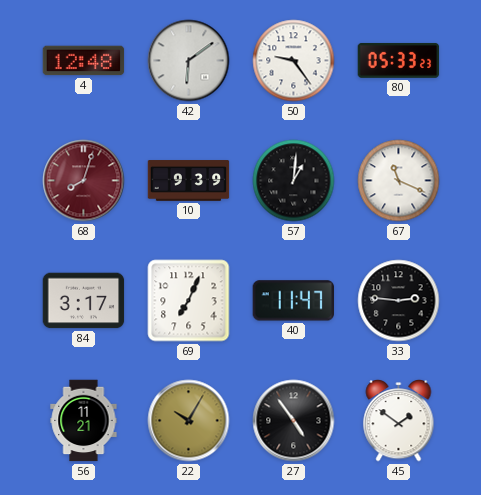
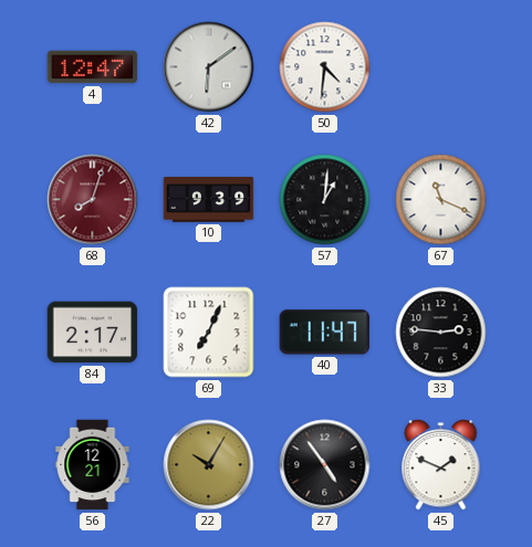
4: 12:48 -> 12:47 (93, 67)
50: 9:24 -> 4:31 (325, 67)
80: 05:33 -> none (399, 60)
84: 3:17 -> 2:17 (93, 333)
56: 11:21 -> 12:21 (93, 465)
45: 1:51 -> 1:49 (441, 465)
